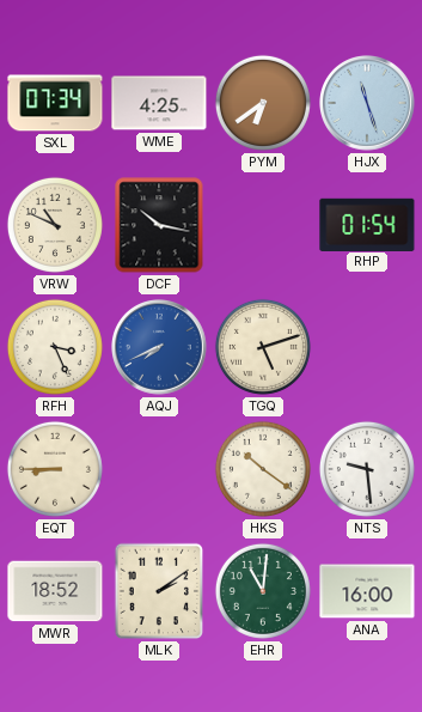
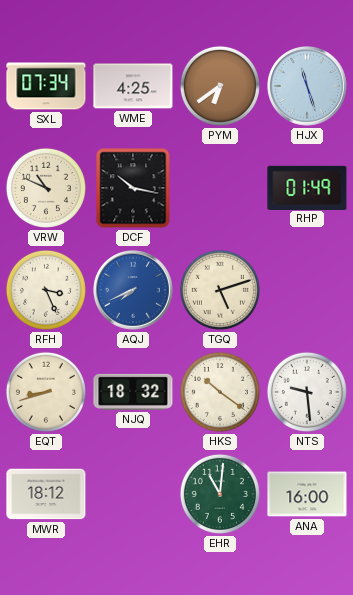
RHP: 01:54 -> 01:49 (307, 187)
EQT: 8:45 -> 8:42 (46, 392)
NJQ: none -> 18:32 (133, 392)
MWR: 18:52 -> 18:12 (46, 494)
MLK: 2:09 -> none (159, 591)
